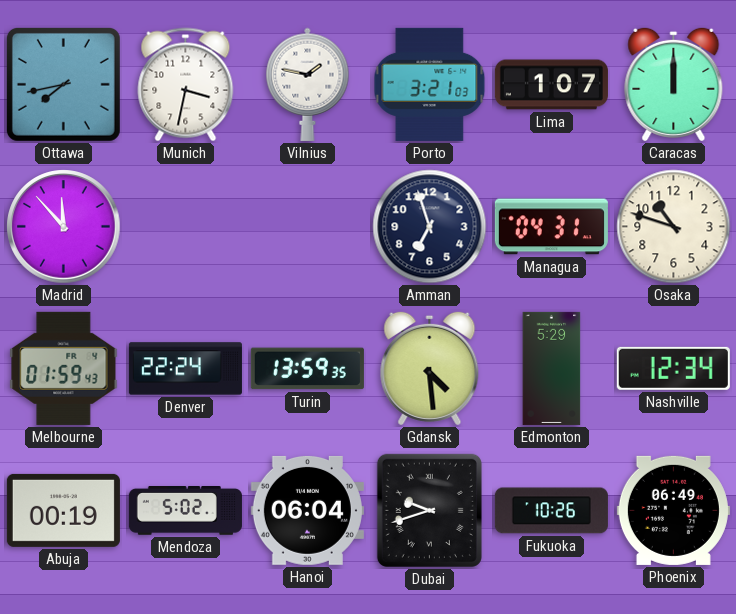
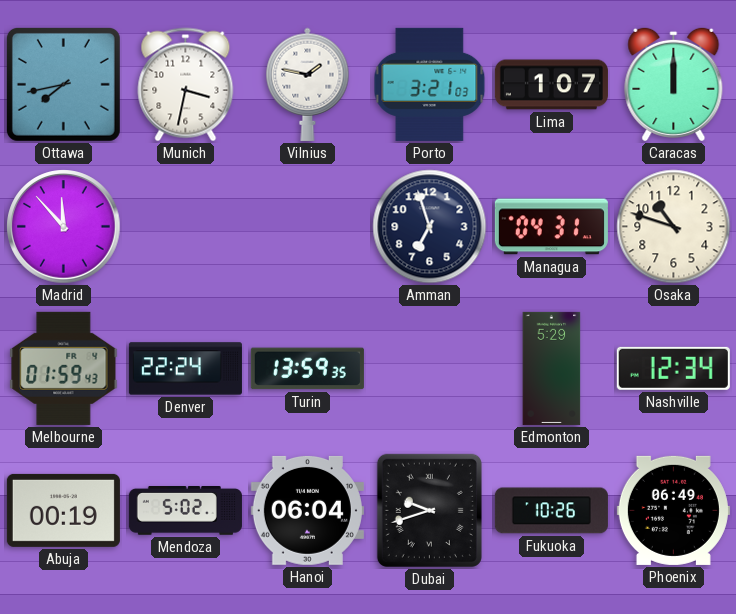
Gdansk: 4:29 -> none (430, 368)
